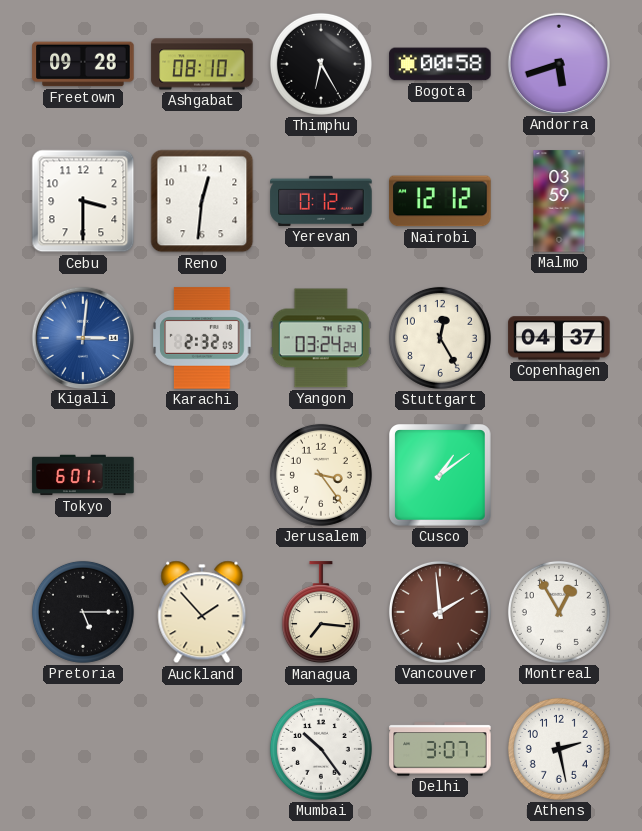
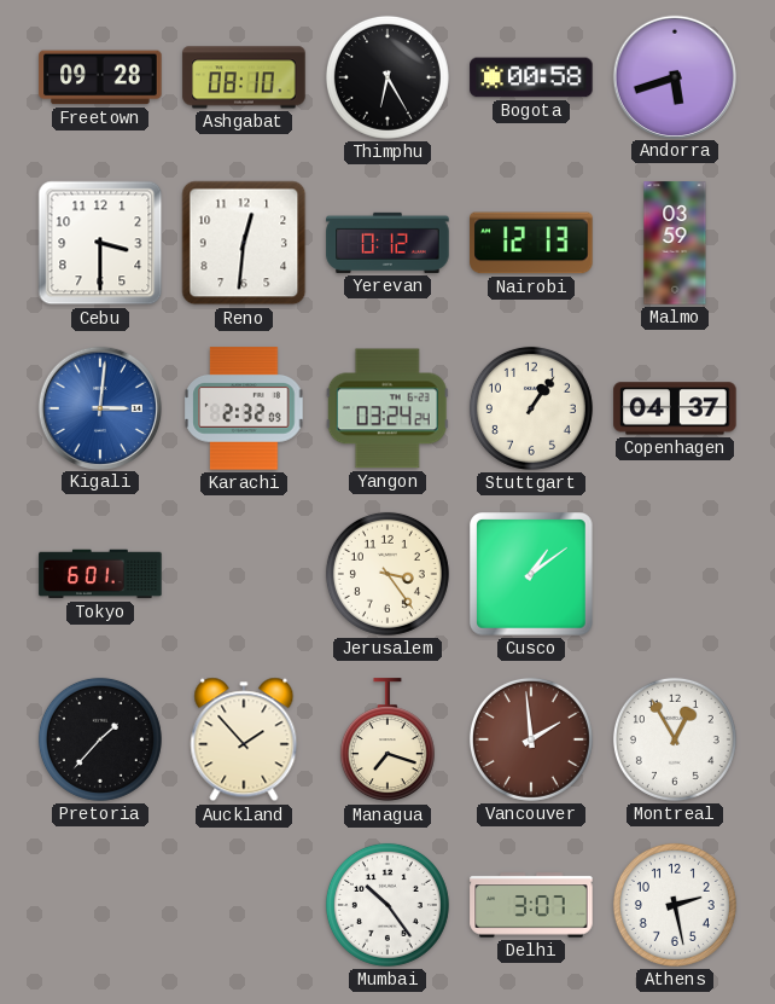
Nairobi: 12:12 -> 12:13 (531, 243)
Stuttgart: 12:25 -> 1:06 (531, 408)
Pretoria: 5:15 -> 1:37 (100, 739)
Managua: 7:16 -> 7:18 (387, 741)
